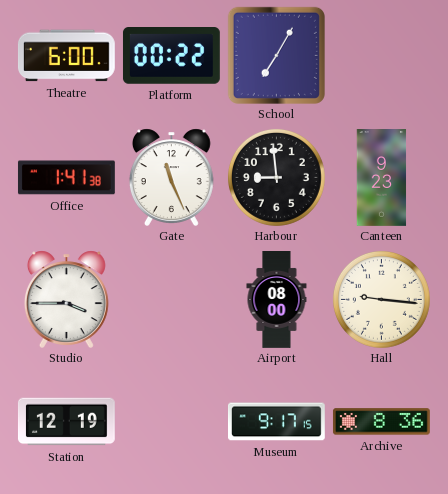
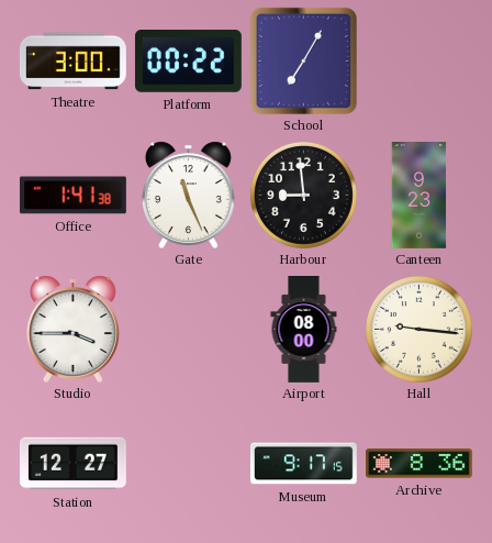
Theatre: 6:00 -> 3:00 (72, 62)
Station: 12:19 -> 12:27 (72, 464)
